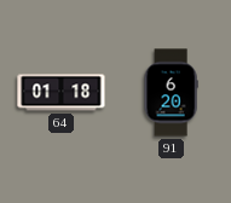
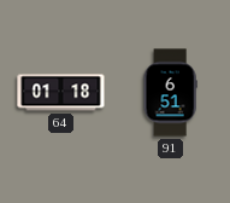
91: 6:20 -> 6:51 (170, 93)
